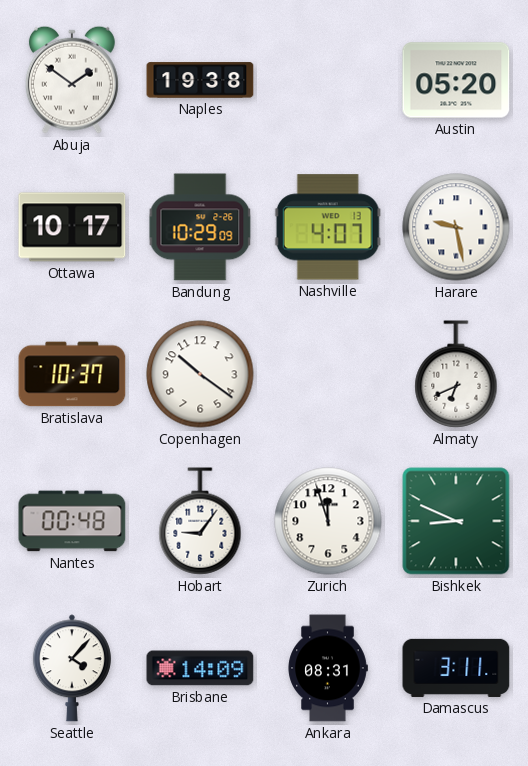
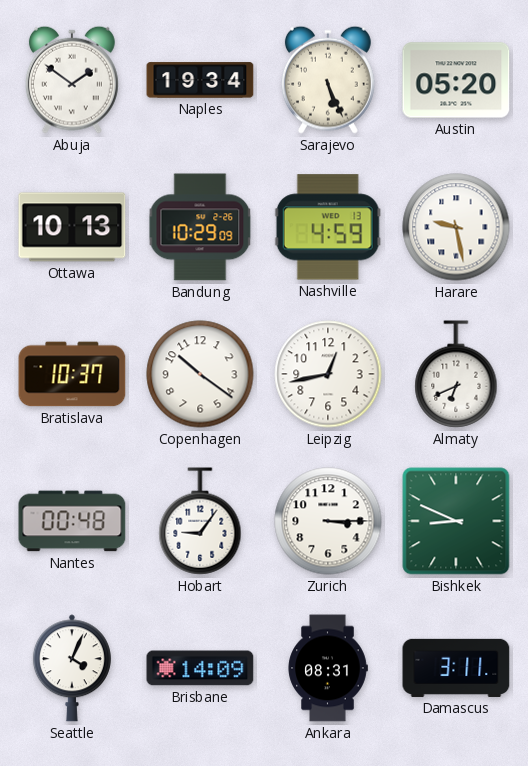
Naples: 19:38 -> 19:34 (200, 80)
Sarajevo: none -> 5:26 (328, 80)
Ottawa: 10:17 -> 10:13 (72, 227)
Nashville: 4:07 -> 4:59 (328, 227)
Leipzig: none -> 12:43 (328, 374)
Zurich: 11:57 -> 3:15 (328, 521)
Seattle: 4:07 -> 4:04 (72, 668)
